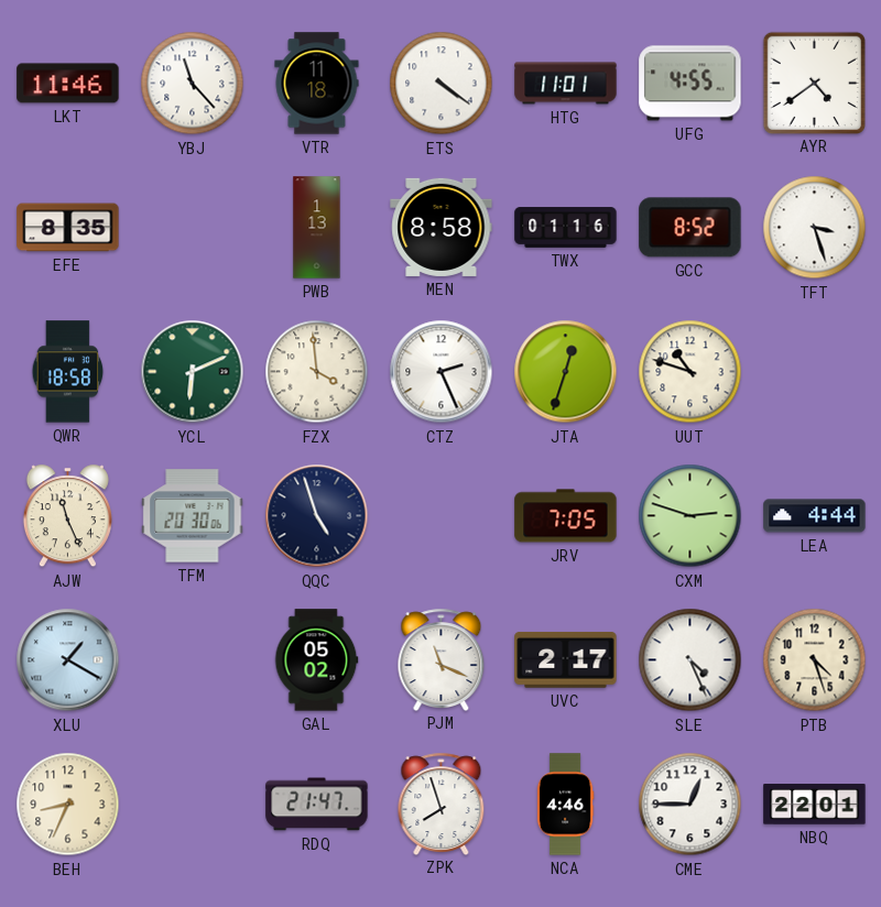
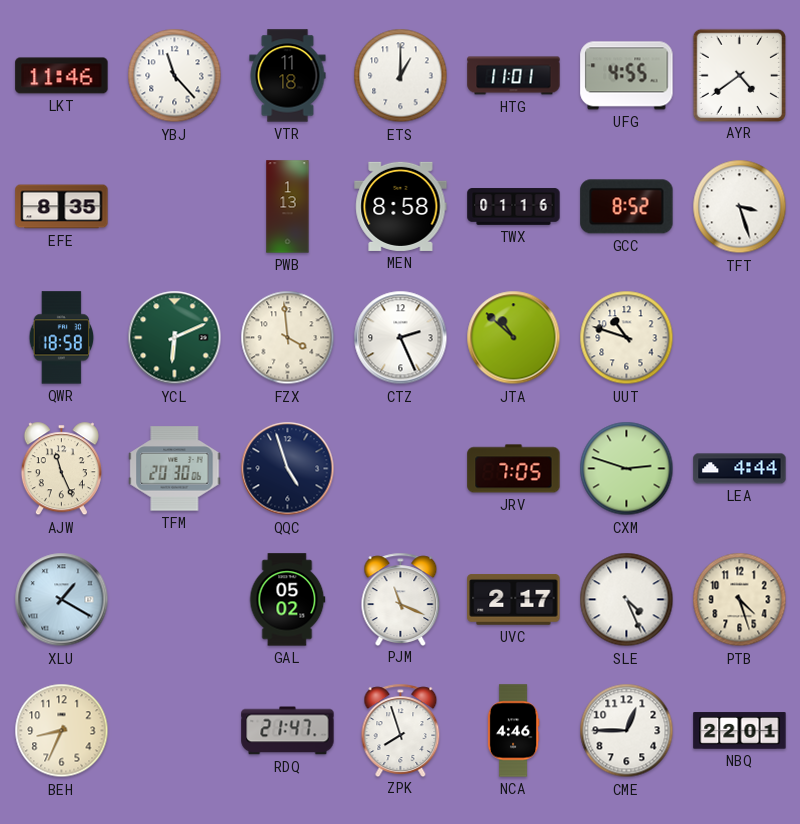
ETS: 4:21 -> 1:00 (401, 76)
JTA: 12:33 -> 10:52 (514, 338)
